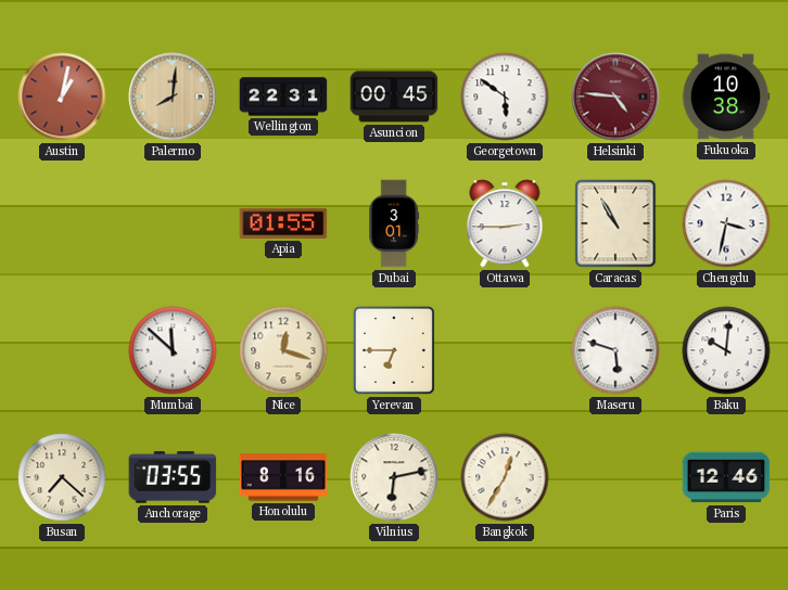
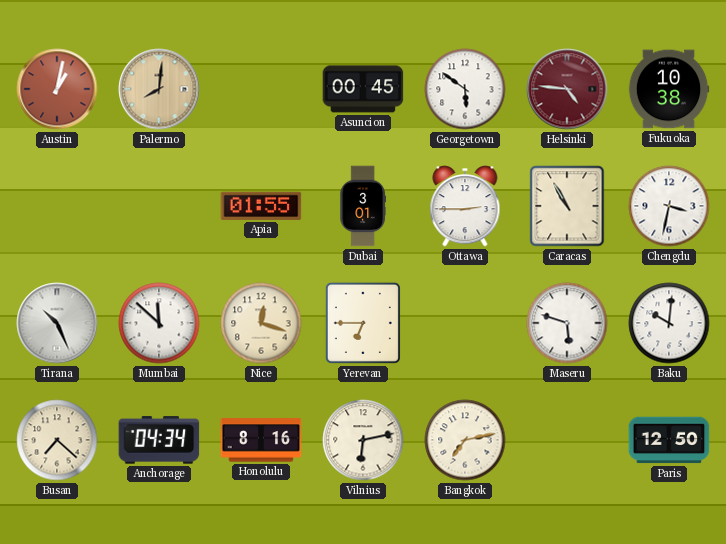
Wellington: 22:31 -> none (283, 97)
Tirana: none -> 10:26 (57, 323)
Anchorage: 03:55 -> 04:34 (159, 440)
Bangkok: 12:35 -> 7:13 (465, 440)
Paris: 12:46 -> 12:50 (669, 440)
